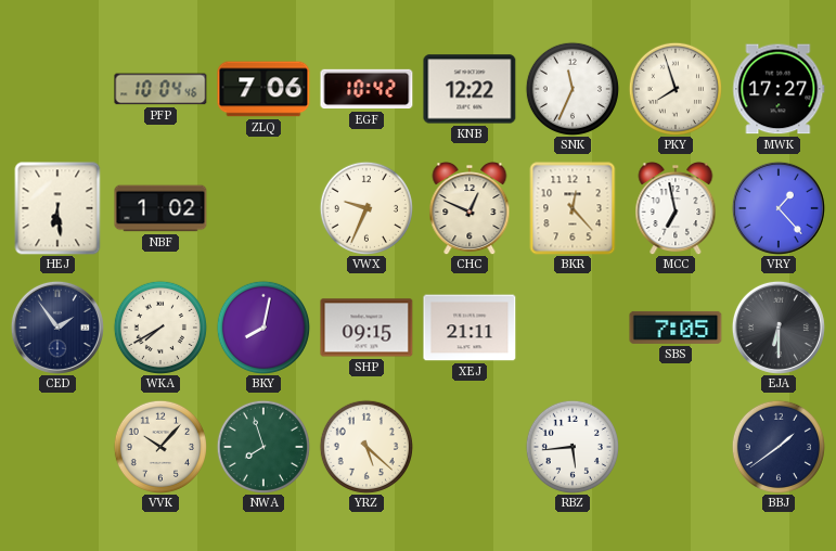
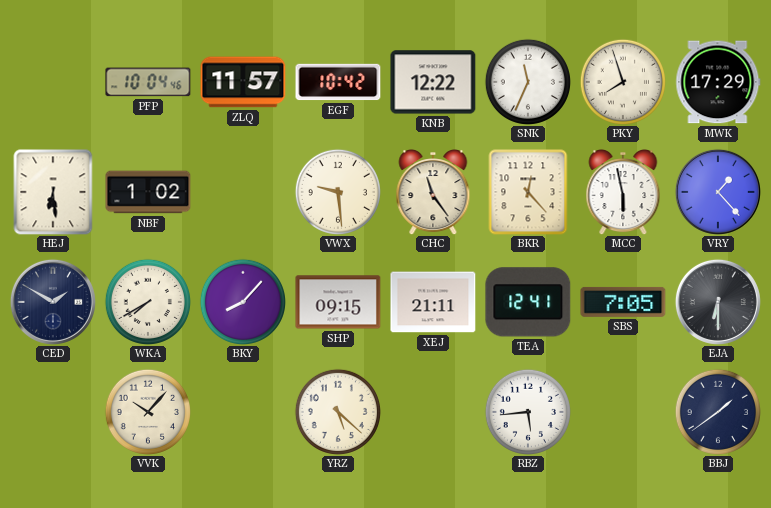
ZLQ: 7:06 -> 11:57 (243, 82)
MWK: 17:27 -> 17:29 (718, 82)
VWX: 9:34 -> 9:29 (338, 192)
CHC: 12:49 -> 11:24 (433, 193)
MCC: 6:58 -> 5:58 (623, 193)
CED: 1:54 -> 1:50 (53, 302)
BKY: 8:02 -> 8:07 (243, 302)
TEA: none -> 12:41 (528, 302)
NWA: 7:57 -> none (263, 447)
